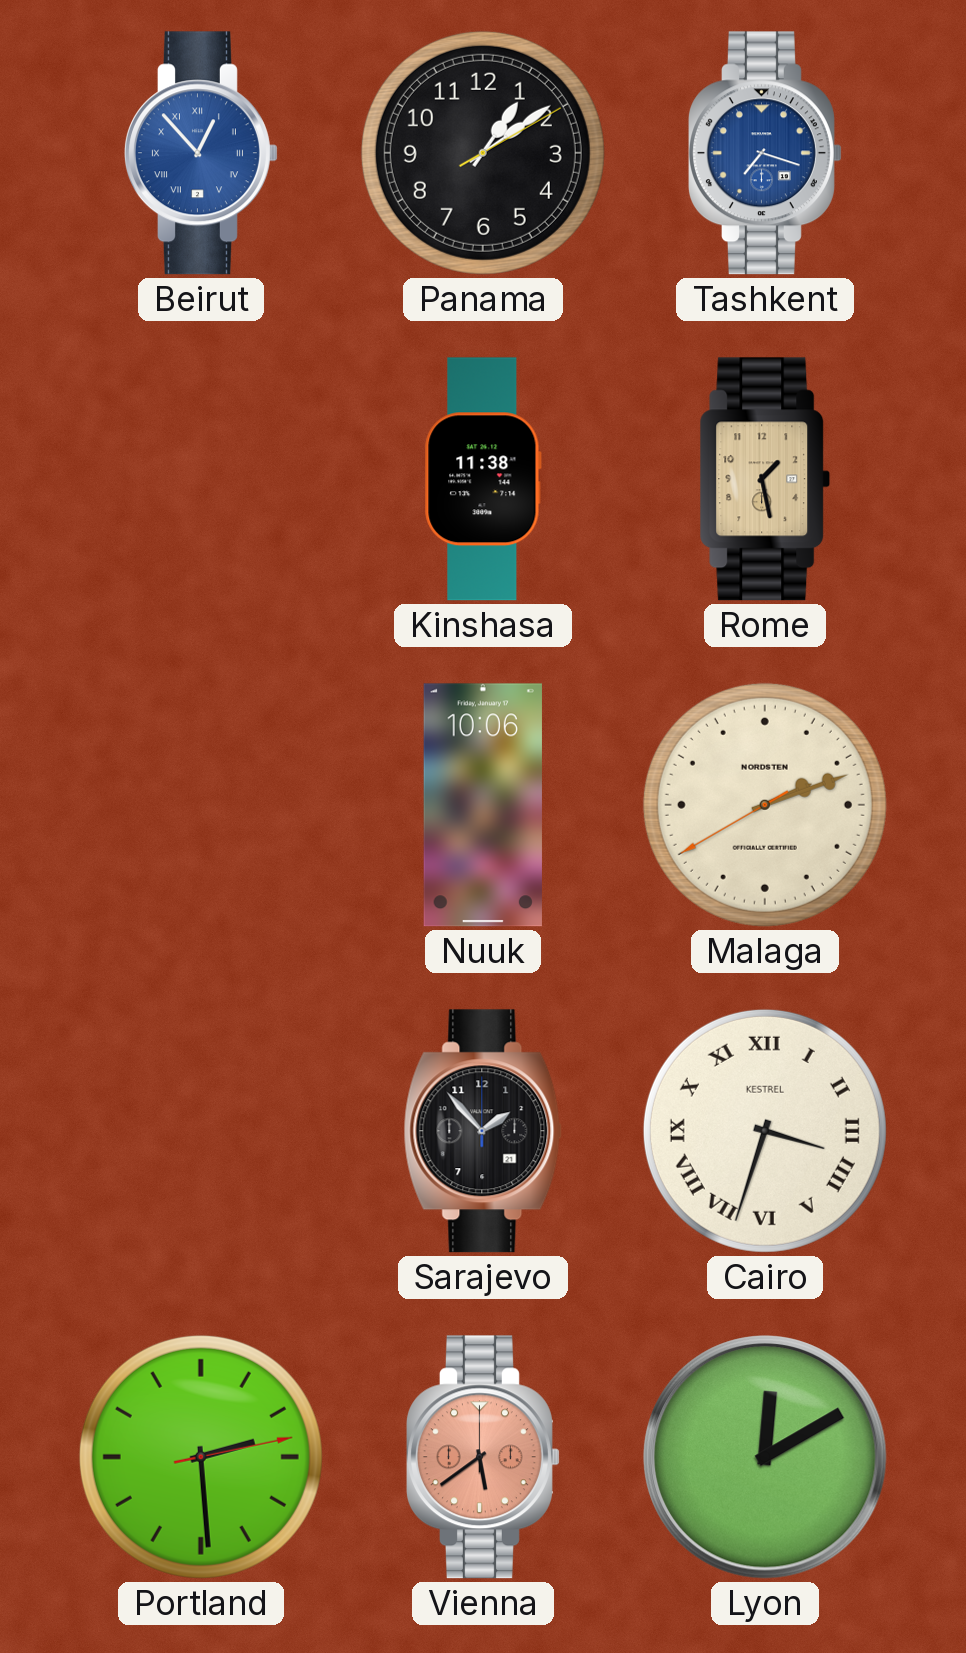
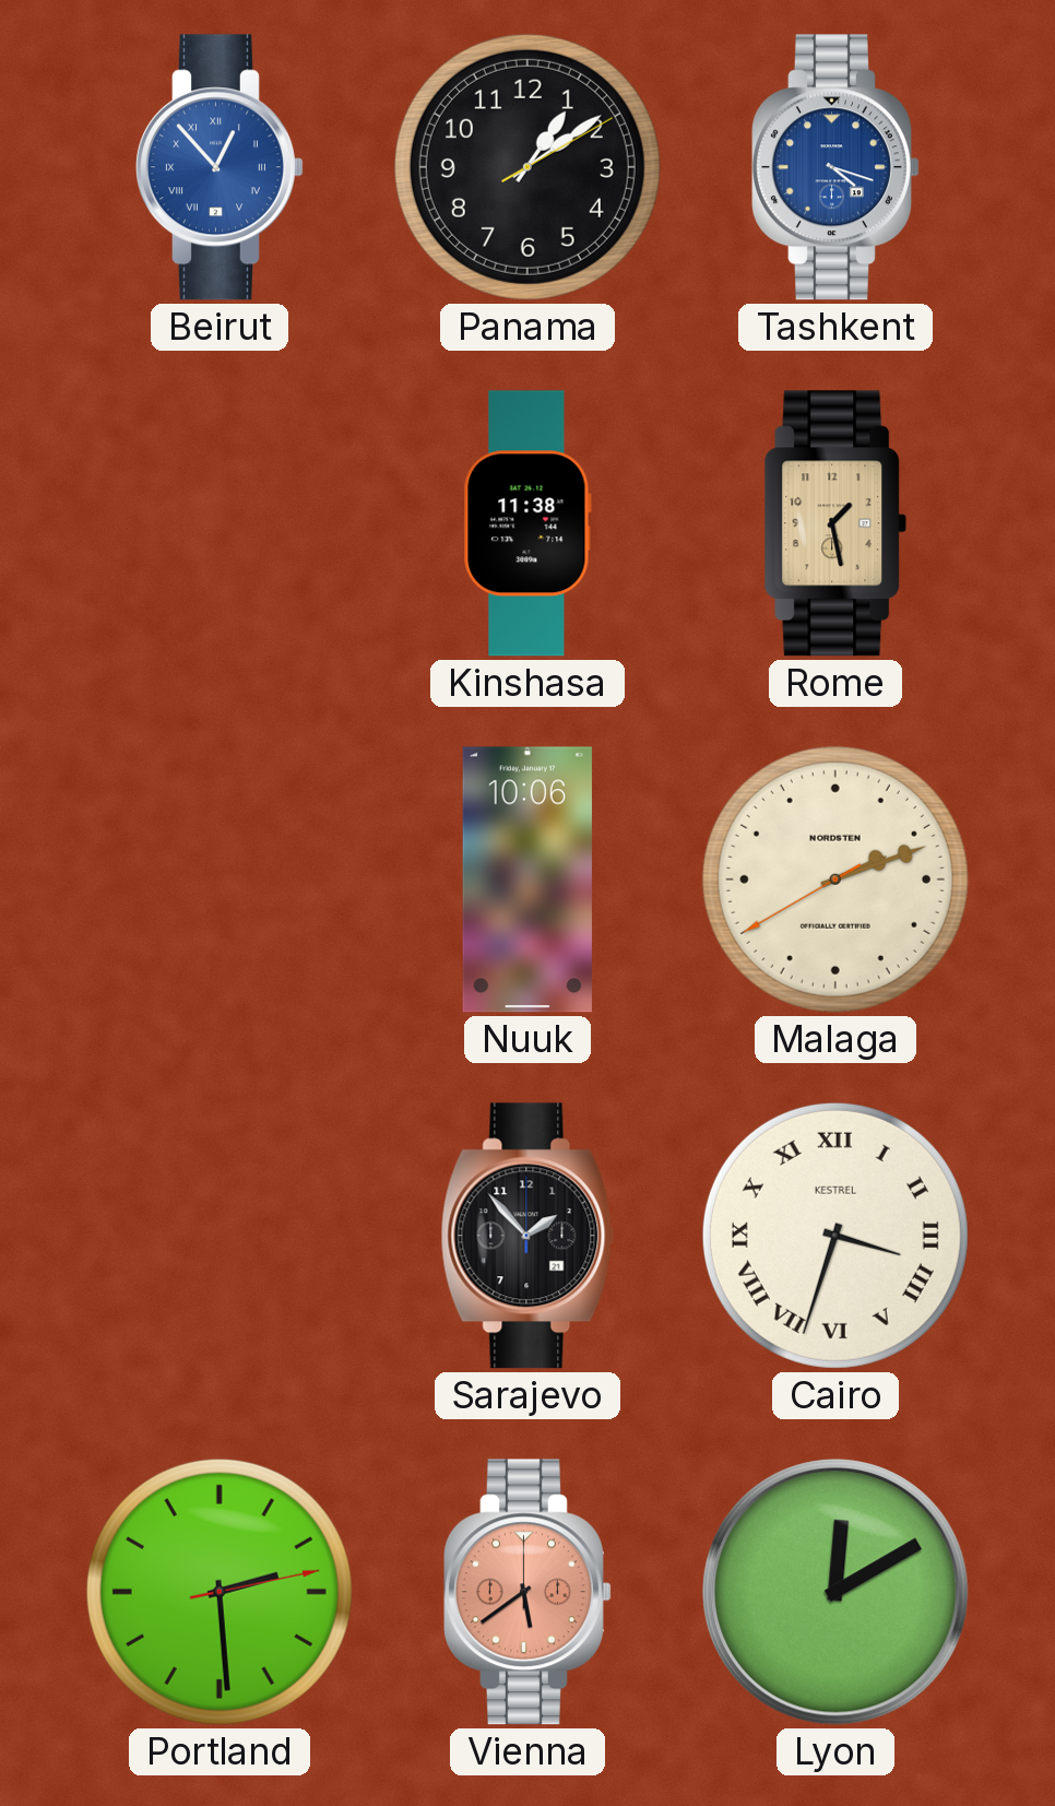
Tashkent: 7:18 -> 4:18 (837, 167)
